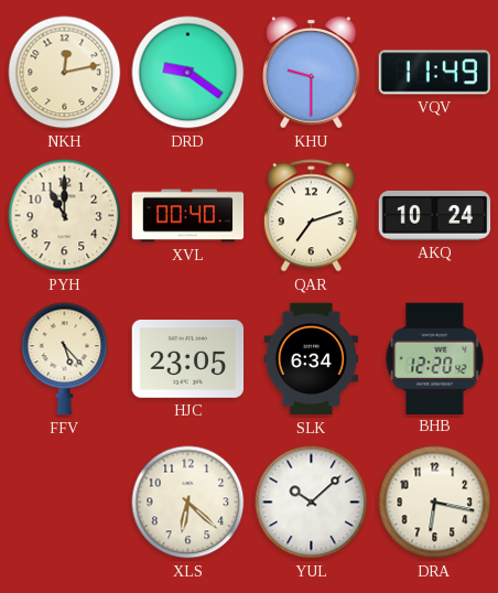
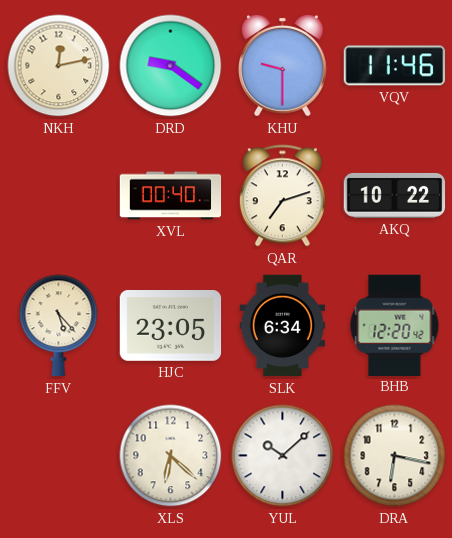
VQV: 11:49 -> 11:46 (395, 66)
PYH: 11:00 -> none (65, 216)
AKQ: 10:24 -> 10:22 (395, 195)
